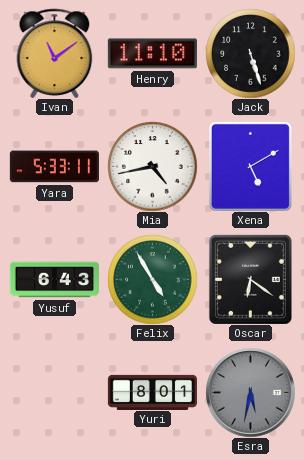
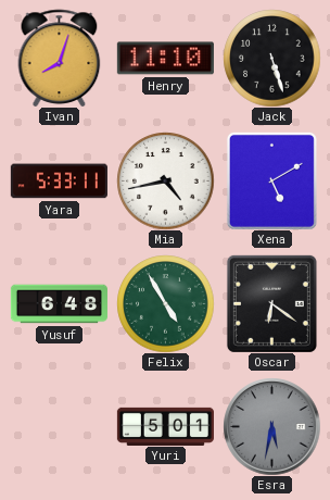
Ivan: 11:09 -> 8:03 (60, 58)
Yusuf: 6:43 -> 6:48 (59, 304)
Yuri: 8:01 -> 5:01 (165, 426)
